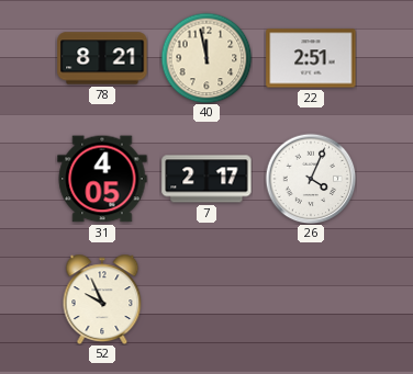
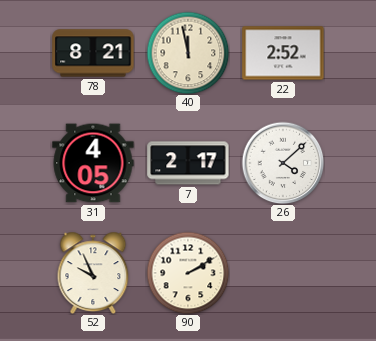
22: 2:51 -> 2:52 (283, 53)
26: 4:04 -> 4:08 (283, 163)
90: none -> 2:10 (188, 273)
